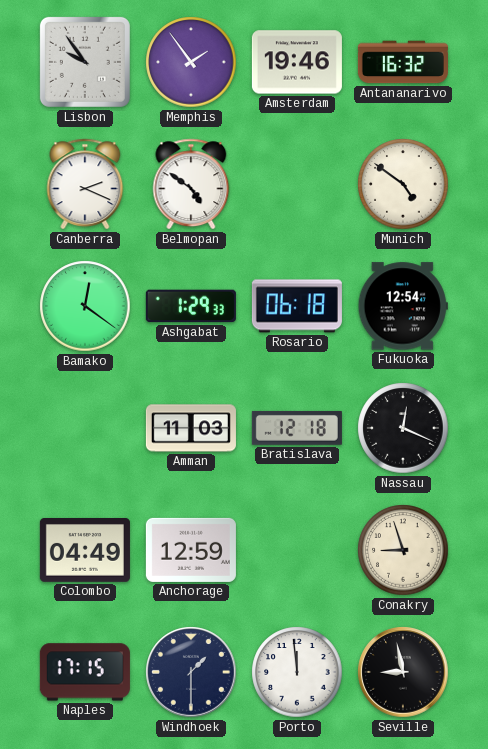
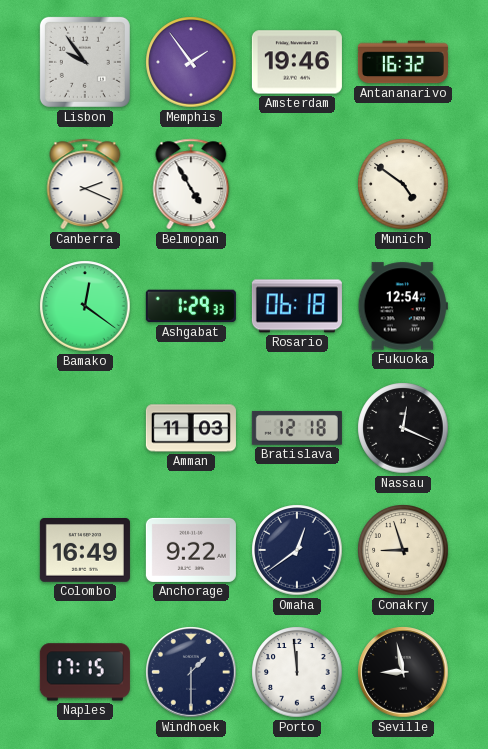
Belmopan: 4:51 -> 4:55 (191, 184)
Colombo: 04:49 -> 16:49 (85, 551)
Anchorage: 12:59 -> 9:22 (191, 550)
Omaha: none -> 12:39 (297, 550)
